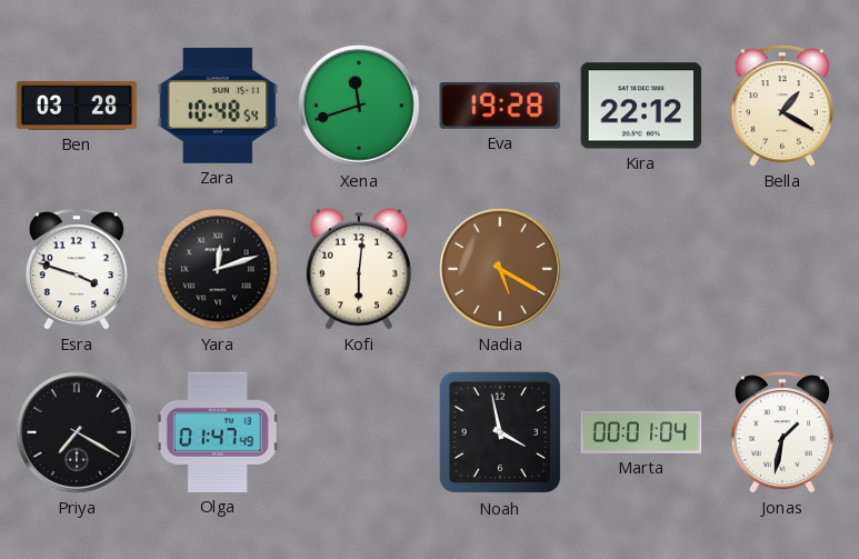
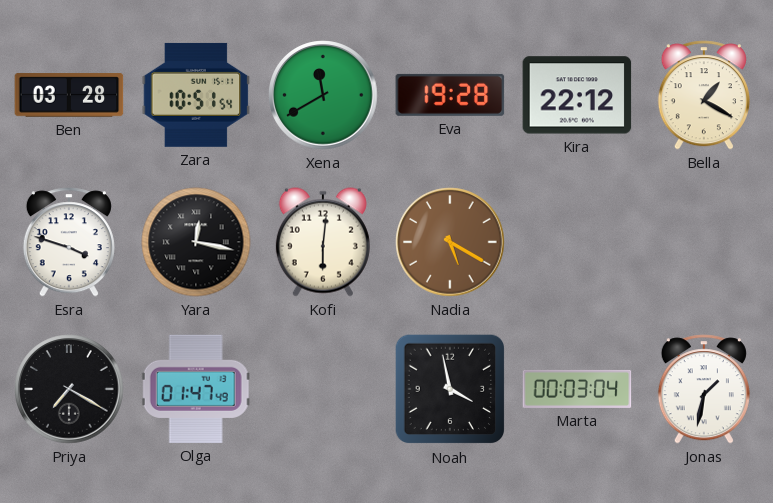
Zara: 10:48 -> 10:51 (196, 95)
Xena: 11:42 -> 11:40 (323, 95)
Yara: 12:12 -> 12:17 (196, 242)
Marta: 00:01 -> 00:03 (577, 389)
